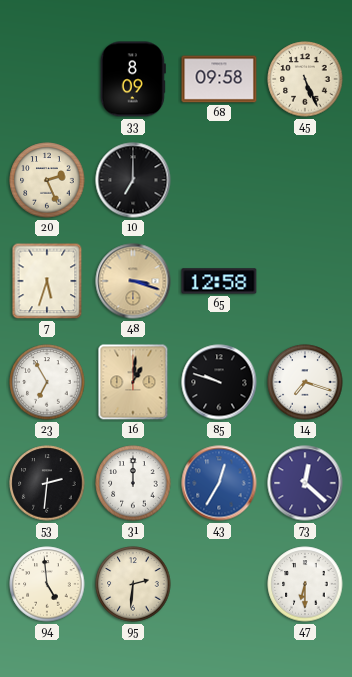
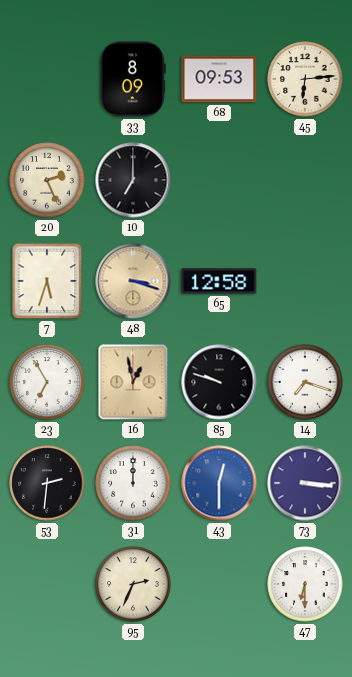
68: 09:58 -> 09:53 (219, 79)
45: 5:26 -> 6:14 (305, 79)
16: 1:01 -> 12:58 (133, 382)
43: 12:35 -> 12:30 (219, 483)
73: 12:22 -> 3:16 (305, 483)
94: 4:59 -> none (47, 584)
95: 2:31 -> 2:34 (133, 584)
